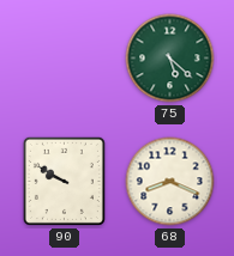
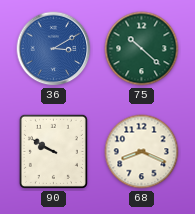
36: none -> 3:10 (54, 49)
75: 5:22 -> 10:22 (142, 49)
